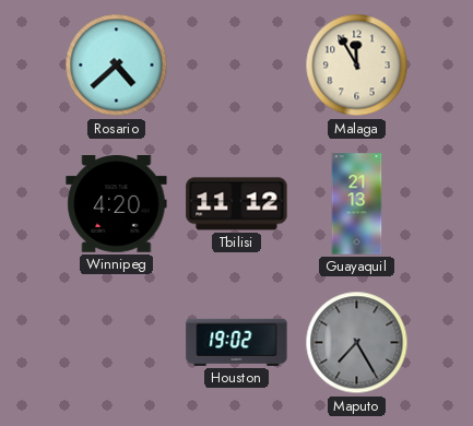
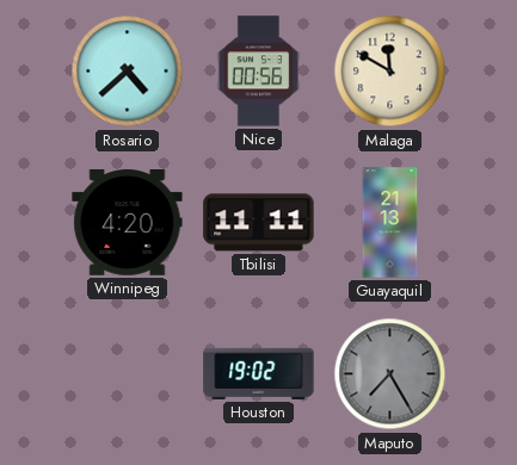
Nice: none -> 00:56 (258, 72)
Malaga: 11:55 -> 11:50 (390, 72)
Tbilisi: 11:12 -> 11:11 (259, 223)
